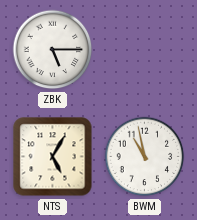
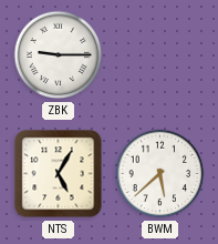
ZBK: 5:15 -> 9:15 (59, 55)
BWM: 10:58 -> 5:38 (160, 174)
